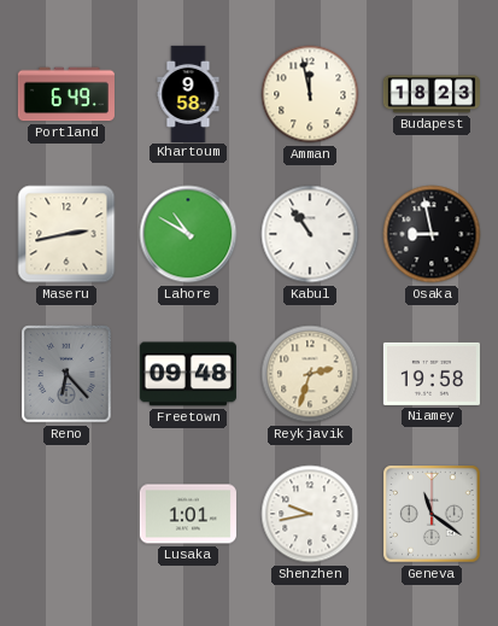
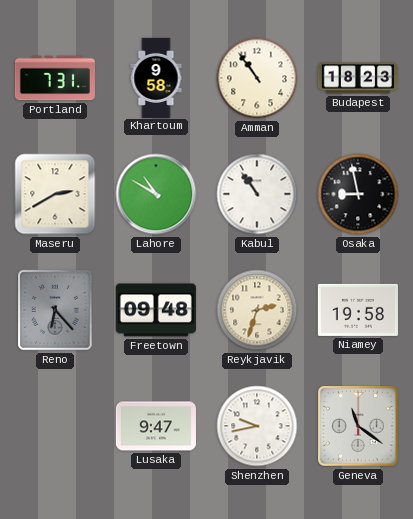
Portland: 6:49 -> 7:31 (55, 78)
Amman: 11:58 -> 10:54 (257, 78)
Maseru: 2:43 -> 2:40 (55, 194)
Lusaka: 1:01 -> 9:47 (156, 426)
